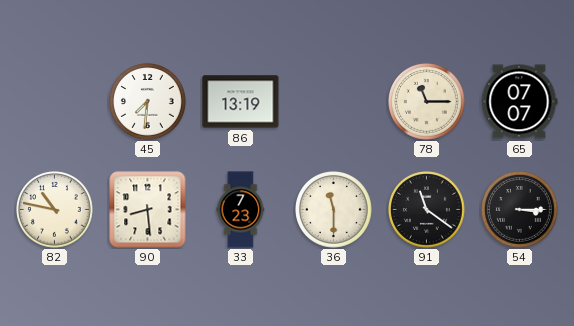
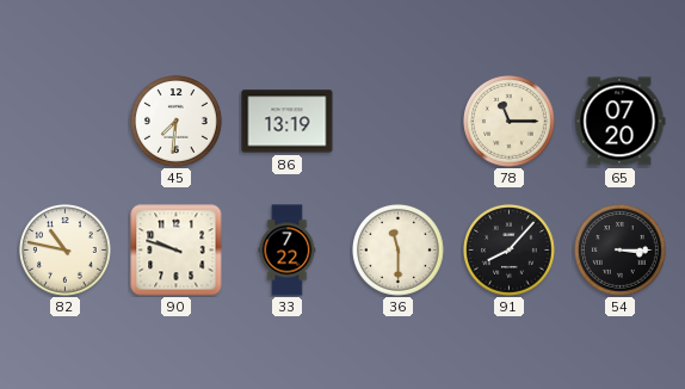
65: 07:07 -> 07:20 (621, 122)
90: 8:29 -> 9:48 (177, 251)
33: 7:23 -> 7:22 (288, 251)
91: 11:21 -> 8:07 (510, 251)
